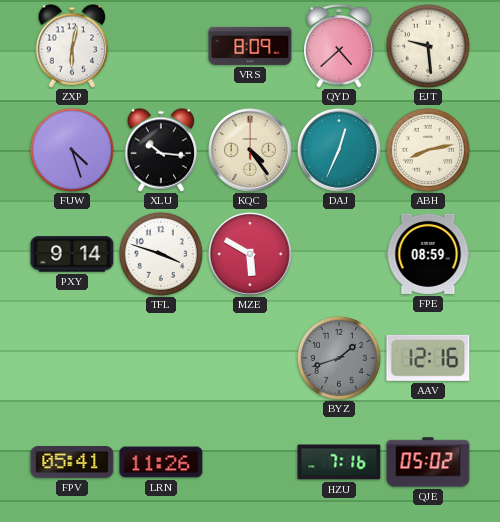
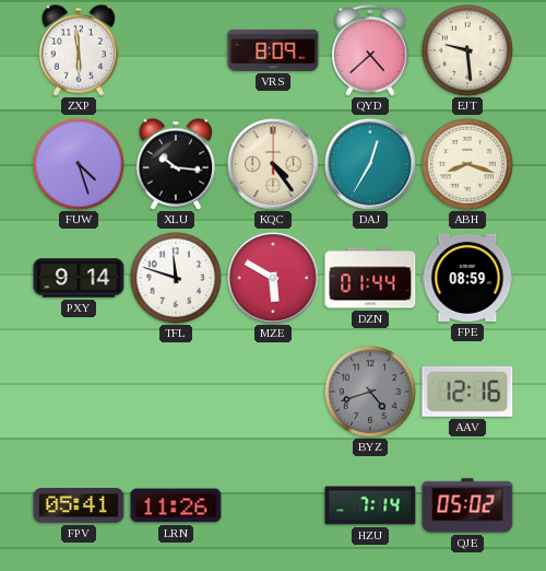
ZXP: 6:02 -> 5:59 (79, 50)
DAJ: 12:34 -> 12:35 (370, 164)
ABH: 8:13 -> 8:18 (467, 164)
TFL: 3:48 -> 11:48 (176, 278)
DZN: none -> 01:44 (370, 278)
BYZ: 1:42 -> 4:42 (370, 392)
HZU: 7:16 -> 7:14 (370, 505)
